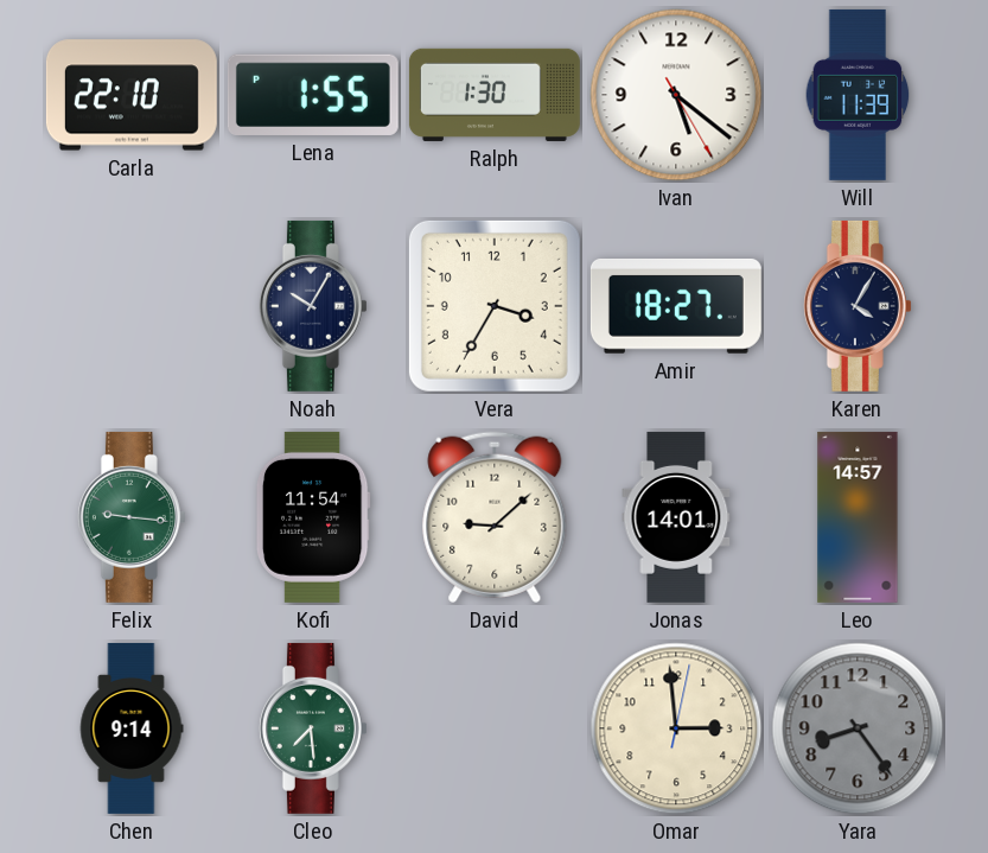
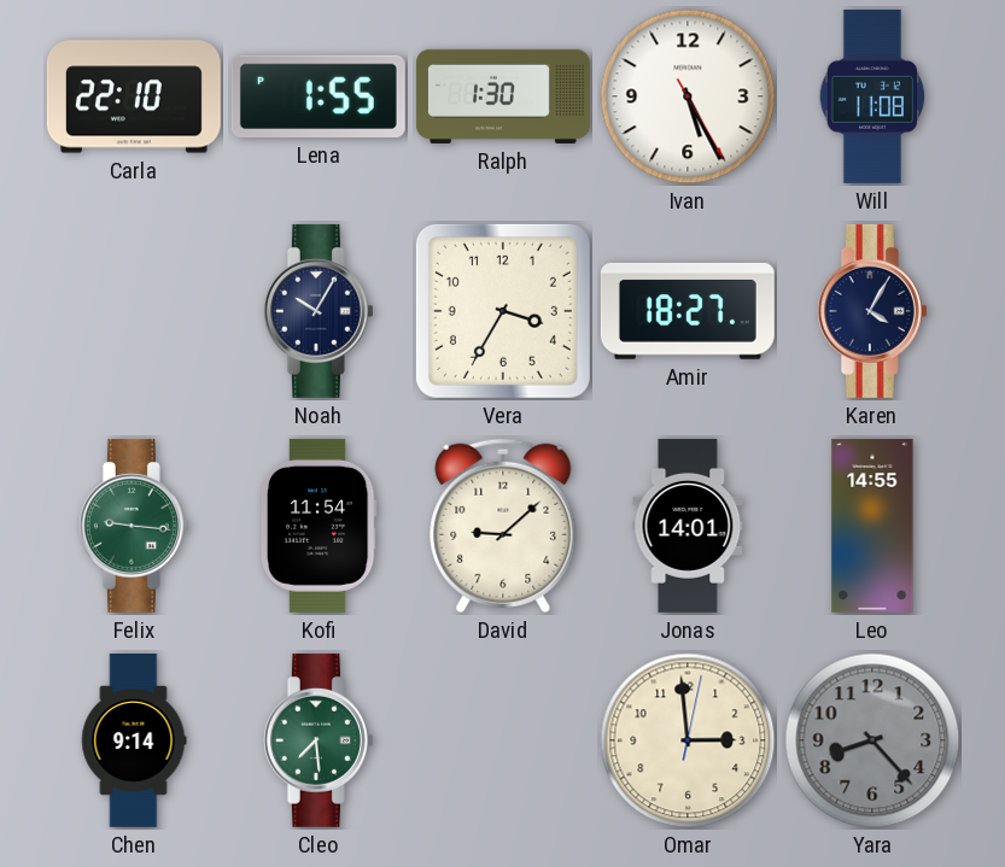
Ivan: 5:21 -> 5:25 (688, 96)
Will: 11:39 -> 11:08 (872, 96)
Leo: 14:57 -> 14:55 (872, 526)
Yara: 8:24 -> 8:23 (872, 740)
